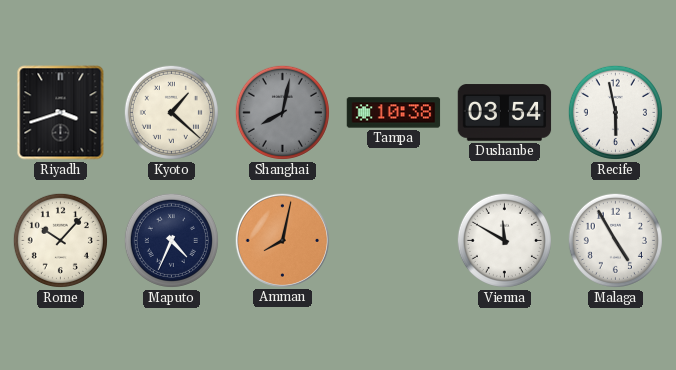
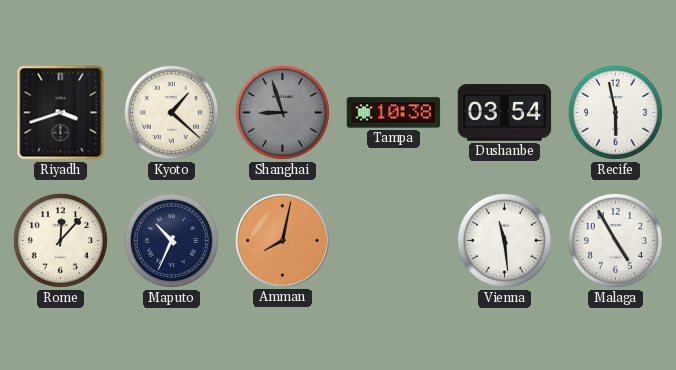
Shanghai: 8:02 -> 8:57 (282, 112)
Rome: 10:07 -> 12:07 (60, 240)
Maputo: 4:34 -> 10:34 (171, 240)
Vienna: 11:50 -> 11:29 (504, 240)
